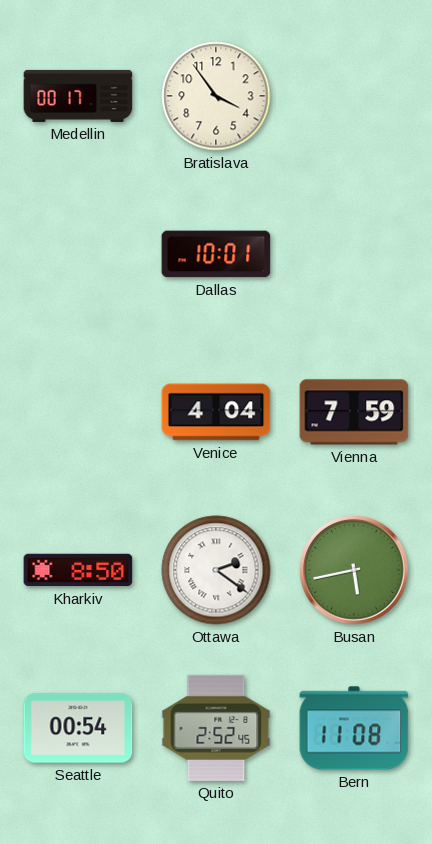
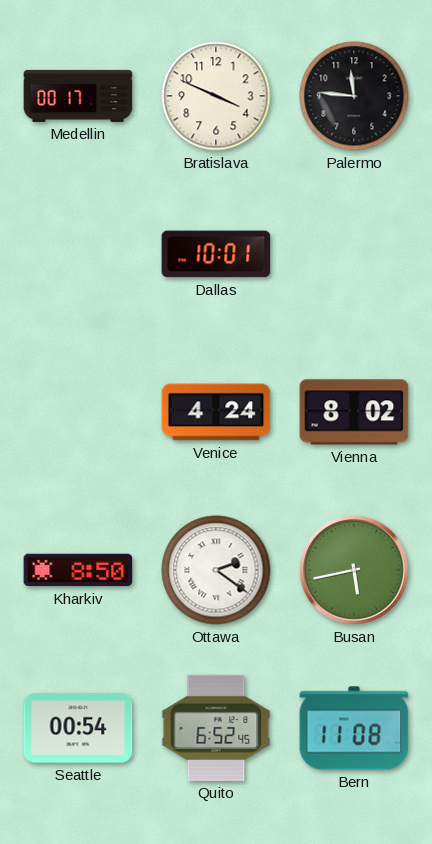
Bratislava: 3:54 -> 3:49 (216, 96)
Palermo: none -> 11:46 (354, 96)
Venice: 4:04 -> 4:24 (216, 412)
Vienna: 7:59 -> 8:02 (354, 412)
Quito: 2:52 -> 6:52 (216, 728)
